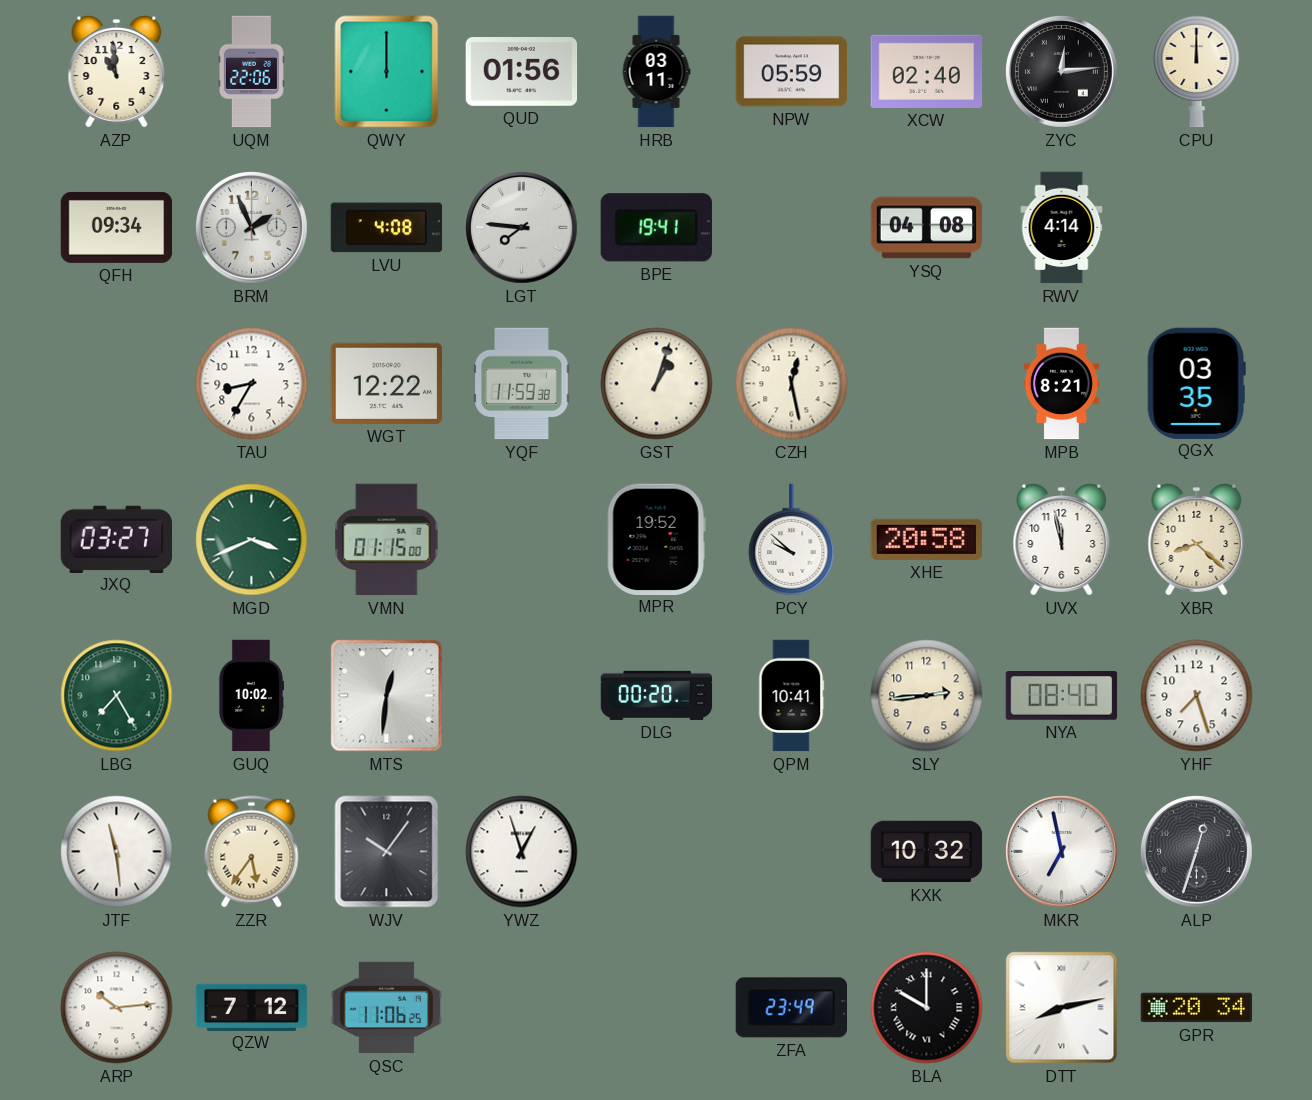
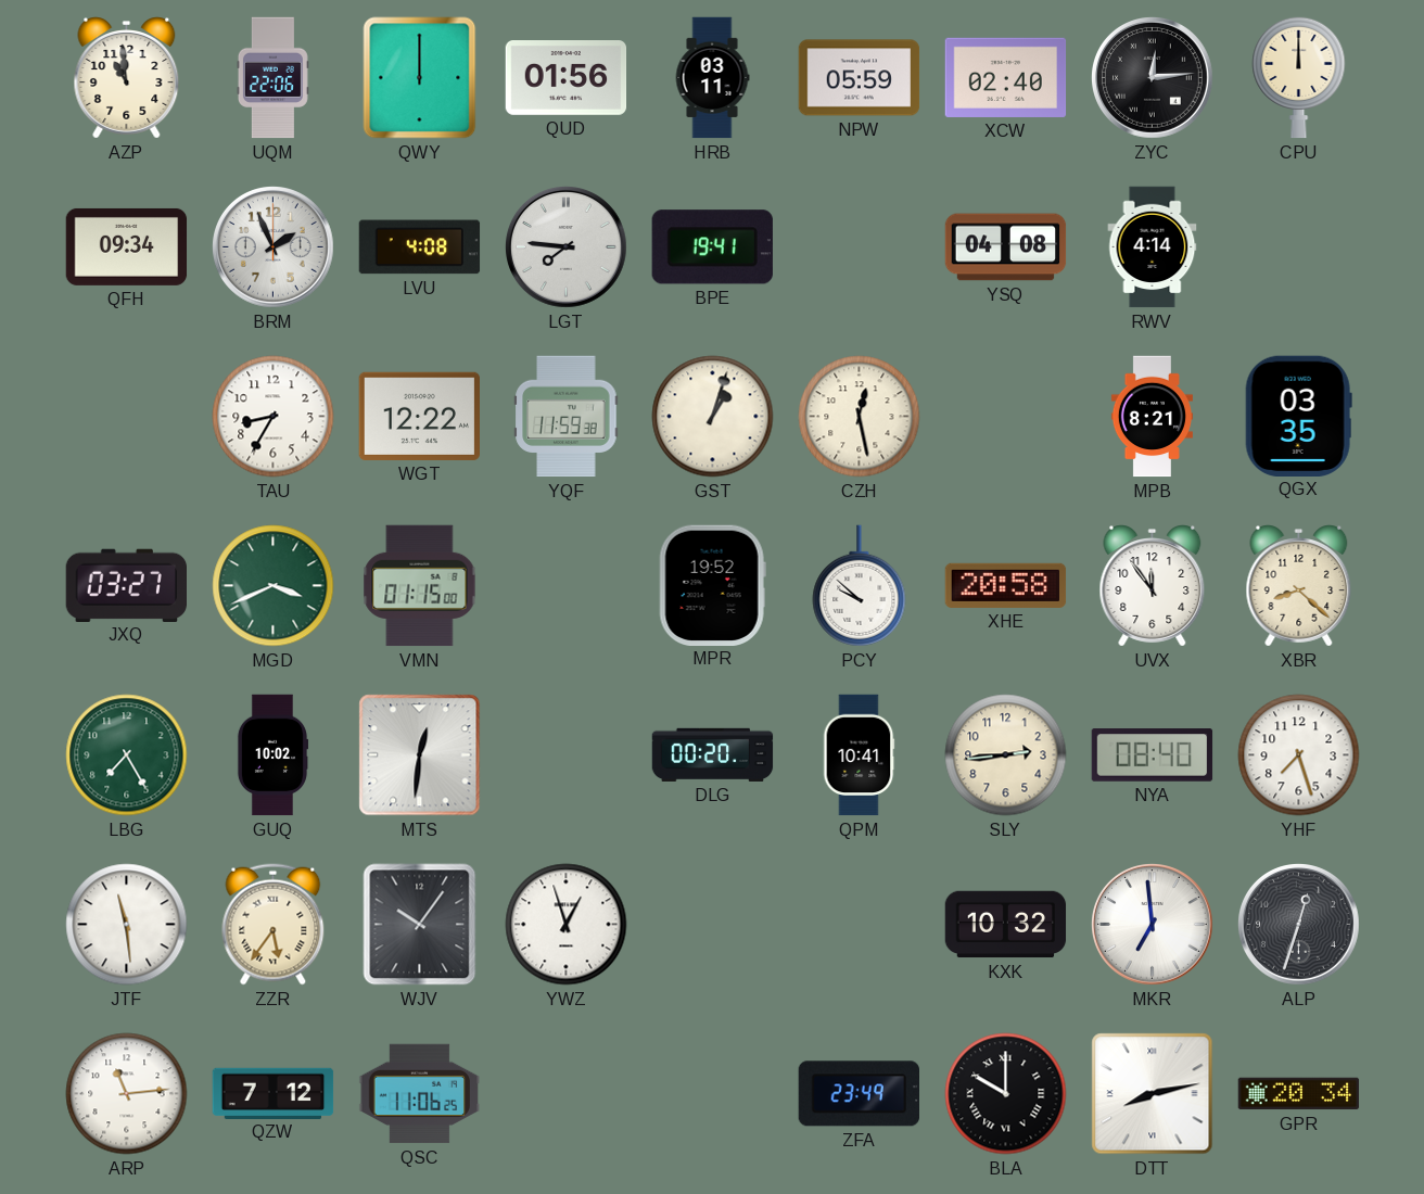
UVX: 11:58 -> 11:54 (1153, 586)
MKR: 6:58 -> 6:59 (1153, 925)
ARP: 10:14 -> 11:14 (127, 1094)
